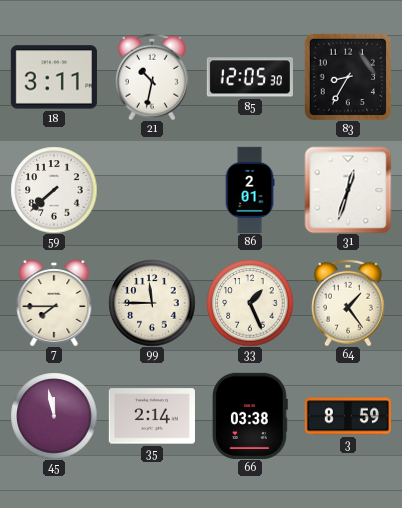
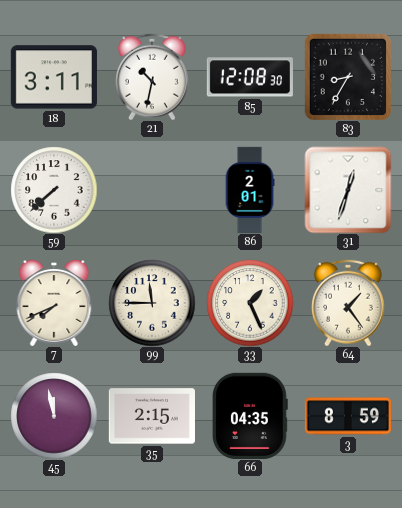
85: 12:05 -> 12:08 (250, 77)
7: 7:45 -> 7:41 (54, 303)
35: 2:14 -> 2:15 (152, 416)
66: 03:38 -> 04:35 (250, 416)
